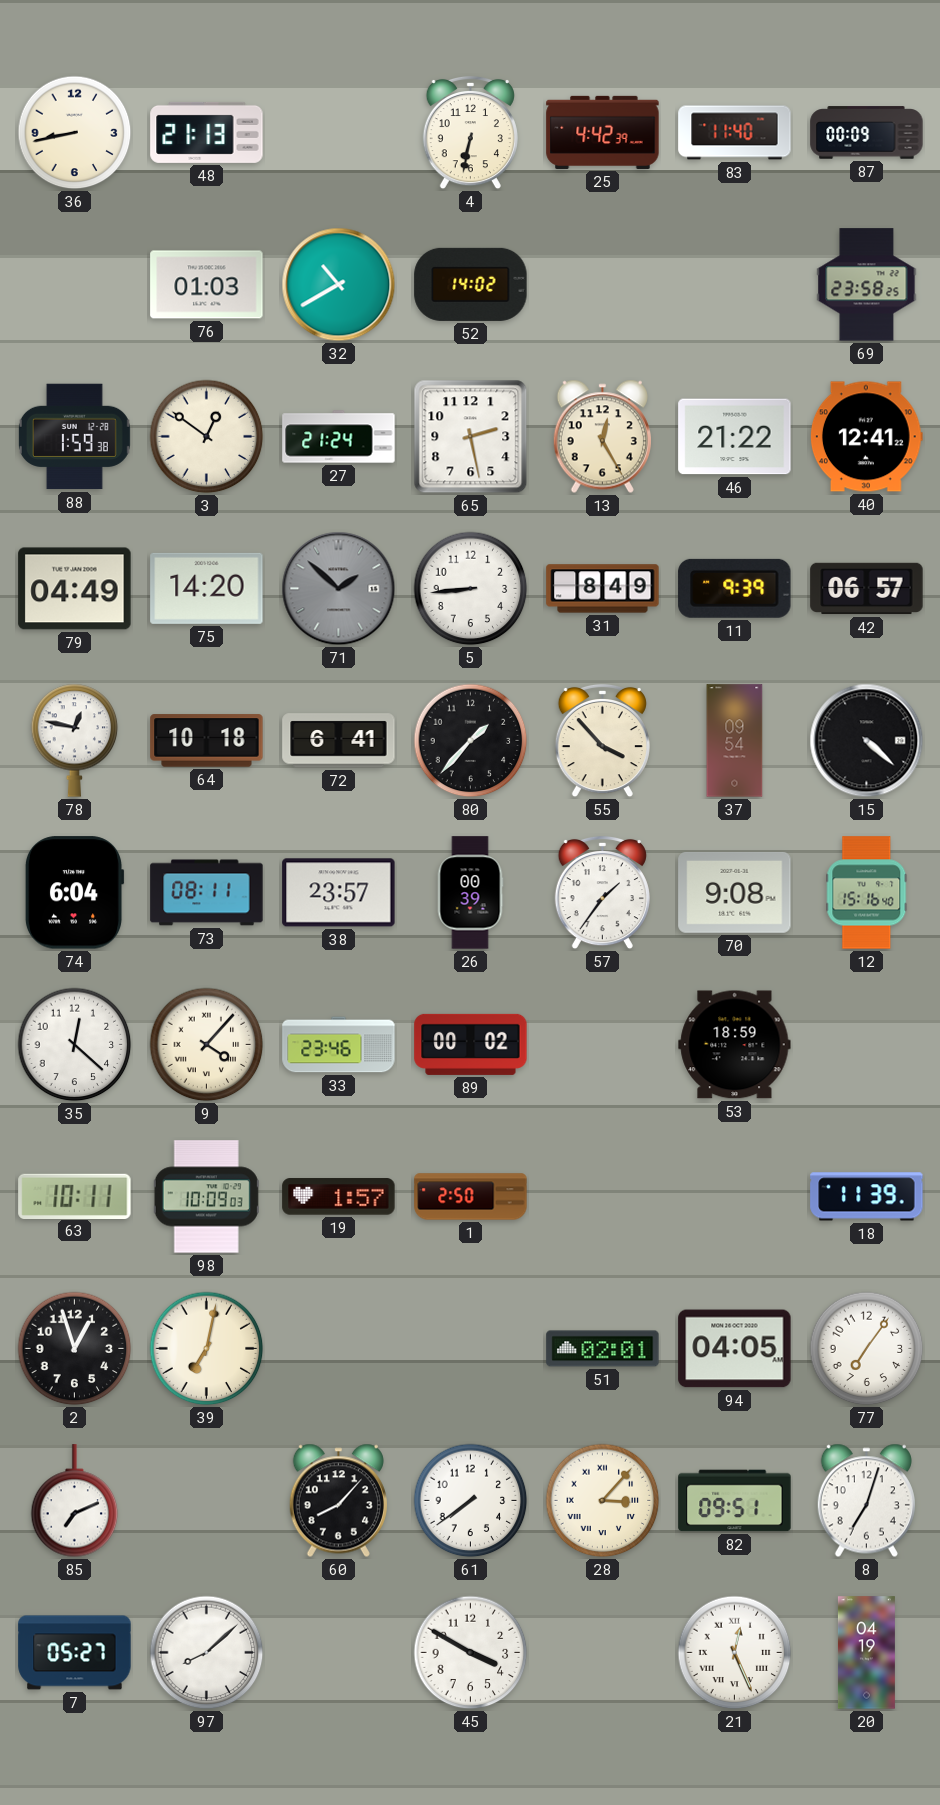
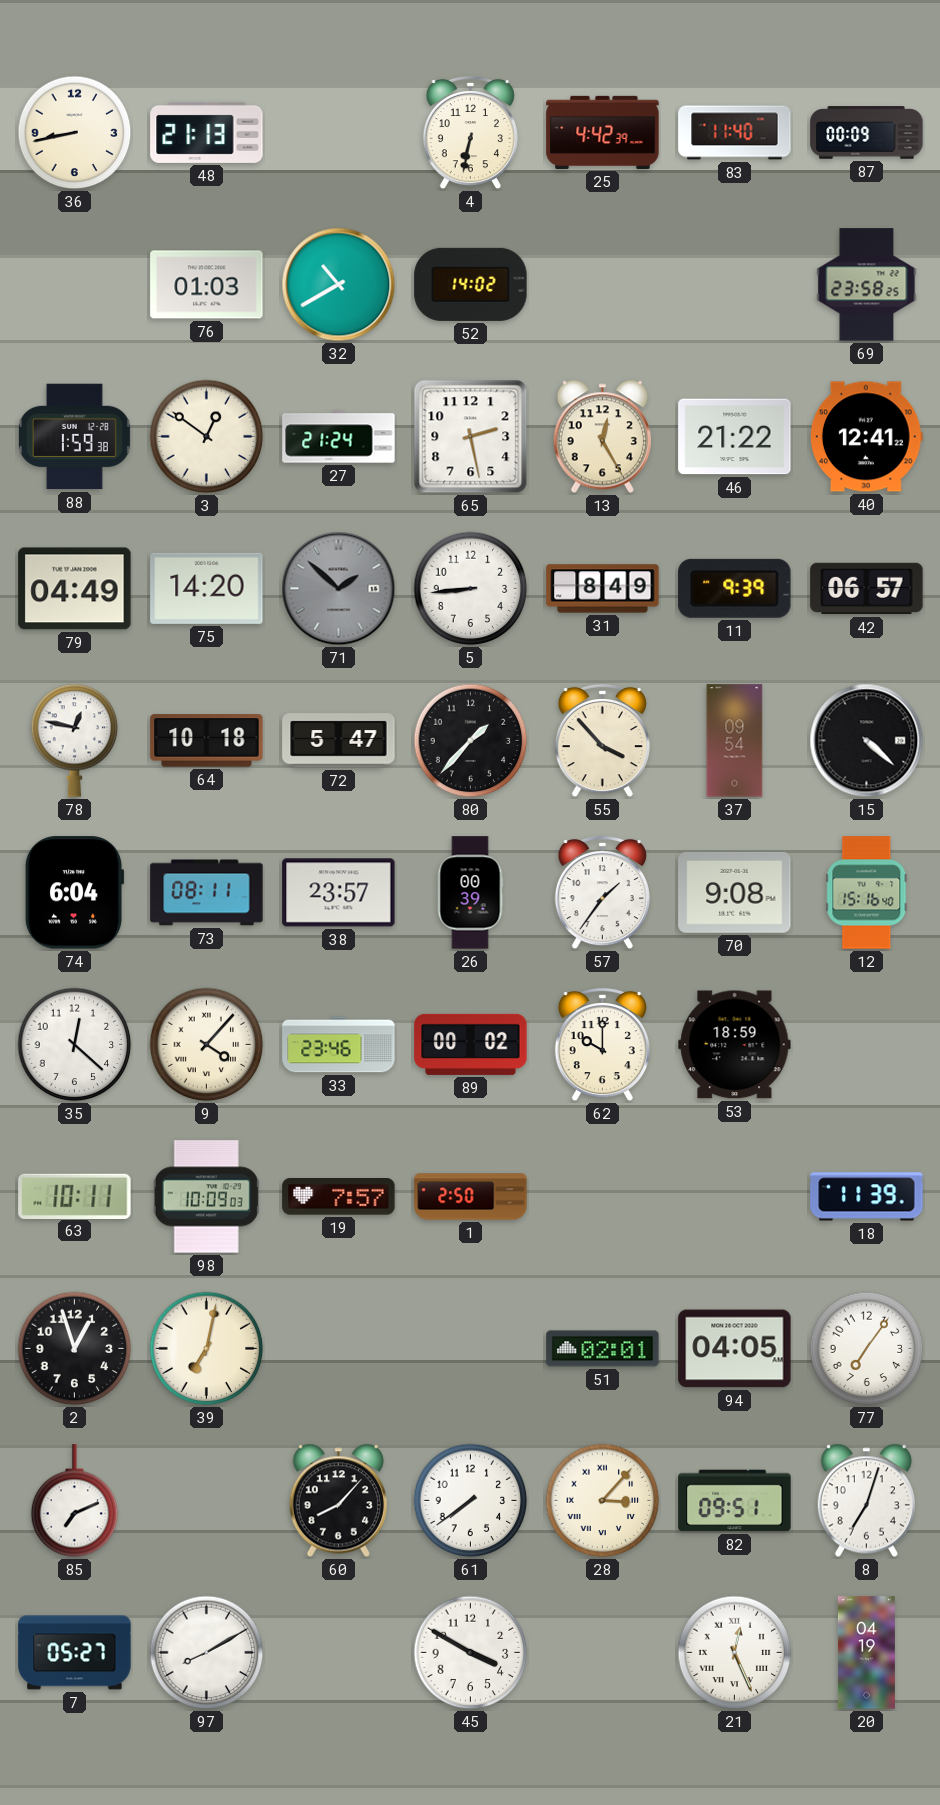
72: 6:41 -> 5:47 (339, 741)
62: none -> 10:00 (602, 1045)
19: 1:57 -> 7:57 (339, 1197)
97: 8:08 -> 8:10 (207, 1653)
